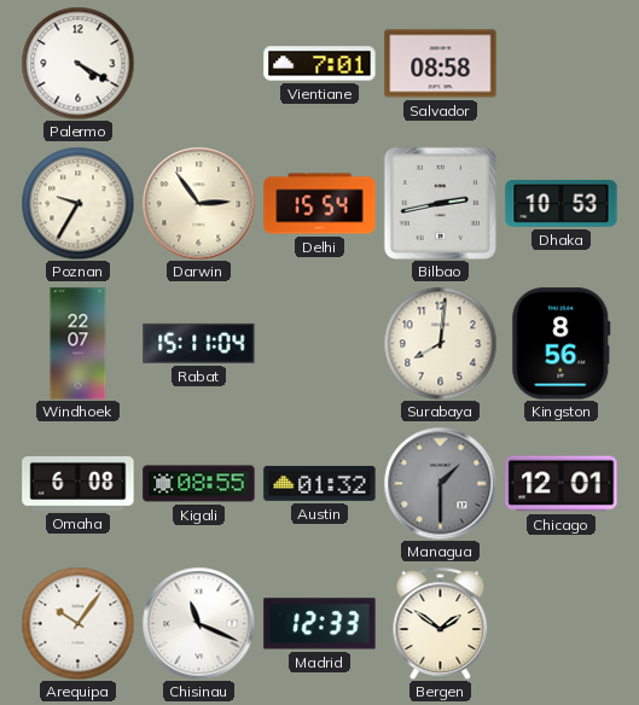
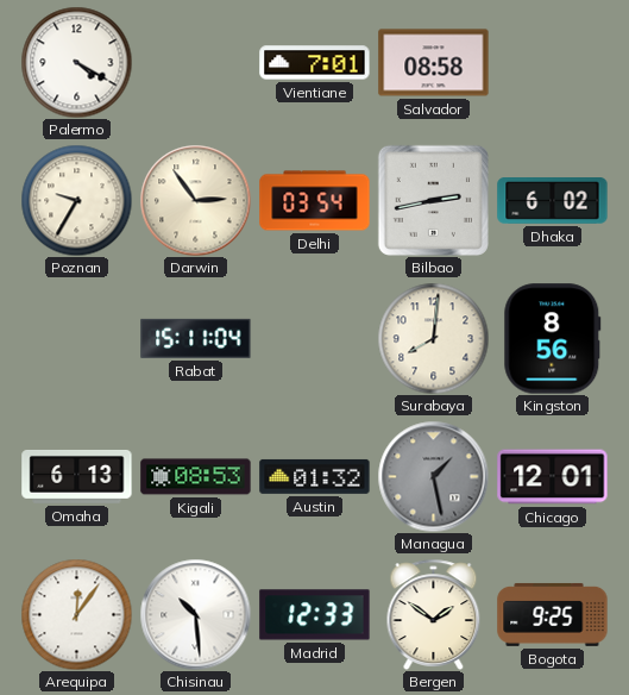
Delhi: 15:54 -> 03:54 (315, 201)
Dhaka: 10:53 -> 6:02 (553, 201)
Windhoek: 22:07 -> none (79, 344)
Omaha: 6:08 -> 6:13 (77, 476)
Kigali: 08:55 -> 08:53 (196, 477)
Managua: 1:30 -> 1:28 (433, 476)
Arequipa: 10:06 -> 12:06 (76, 614)
Chisinau: 11:19 -> 10:29 (195, 614)
Bogota: none -> 9:25 (553, 614)
